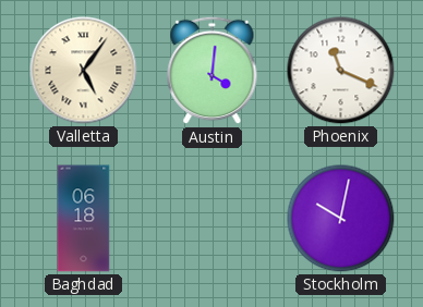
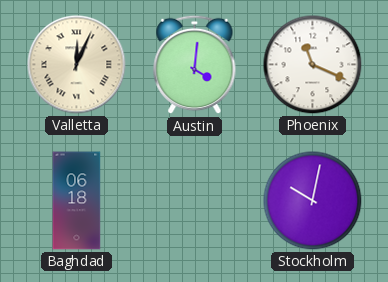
Valletta: 5:06 -> 12:04 (77, 65)
